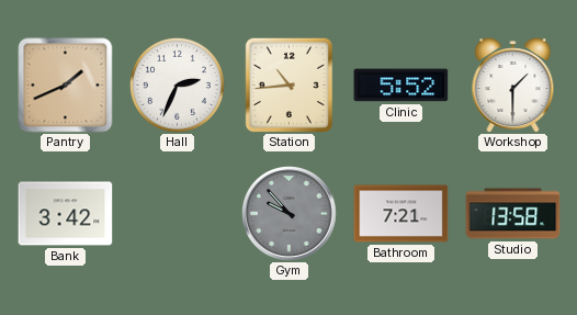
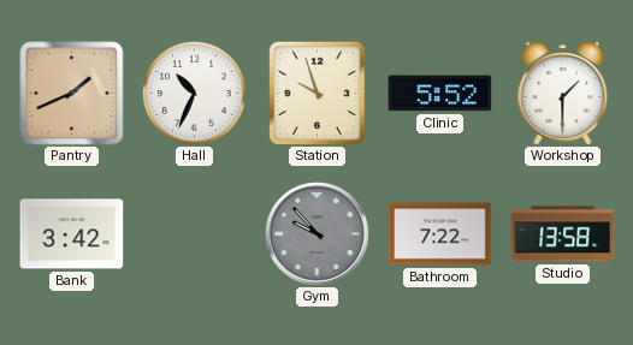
Hall: 2:34 -> 10:34 (194, 93)
Station: 10:44 -> 9:57 (318, 93)
Bathroom: 7:21 -> 7:22 (440, 234)
